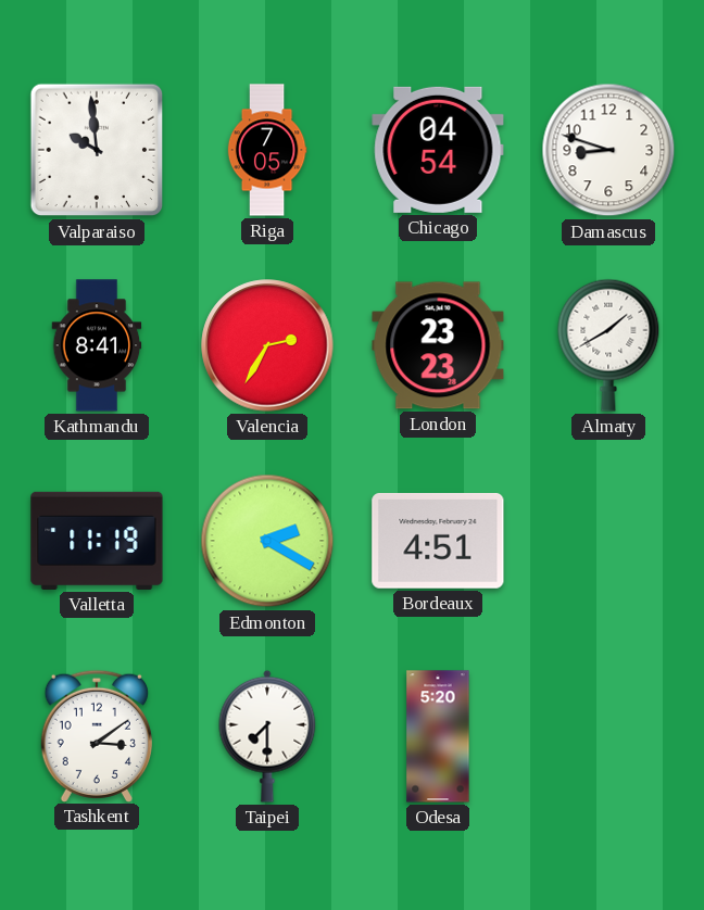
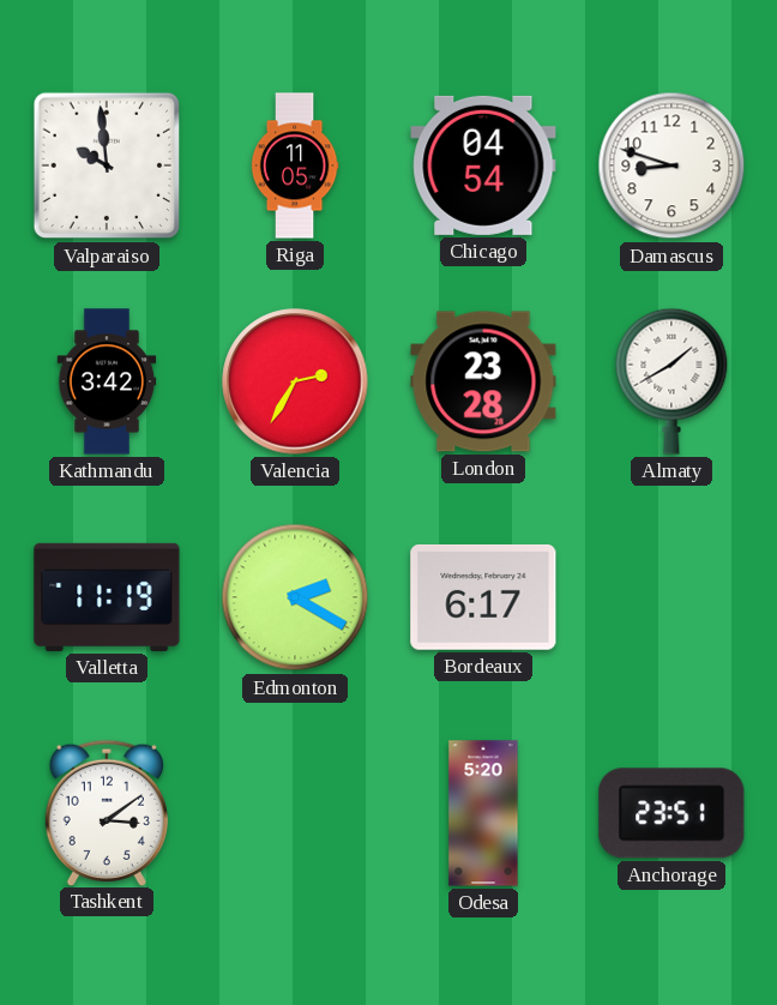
Riga: 7:05 -> 11:05 (295, 166)
Kathmandu: 8:41 -> 3:42 (107, 381)
London: 23:23 -> 23:28 (483, 381)
Bordeaux: 4:51 -> 6:17 (483, 597)
Taipei: 7:30 -> none (267, 736)
Anchorage: none -> 23:51 (671, 813)
